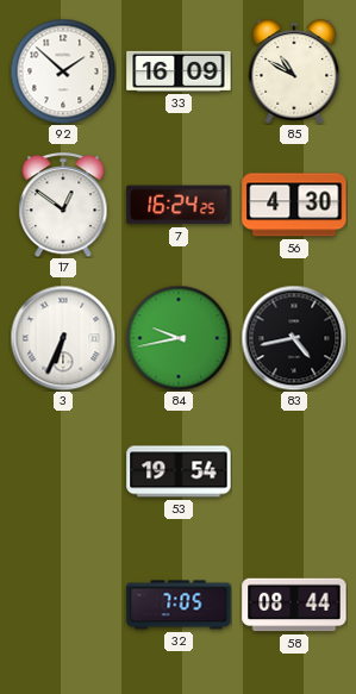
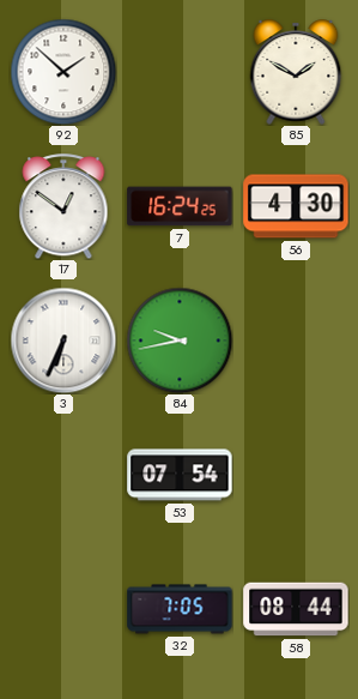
33: 16:09 -> none (179, 71)
85: 10:50 -> 1:50 (296, 72)
83: 4:43 -> none (294, 338)
53: 19:54 -> 07:54 (180, 475)
